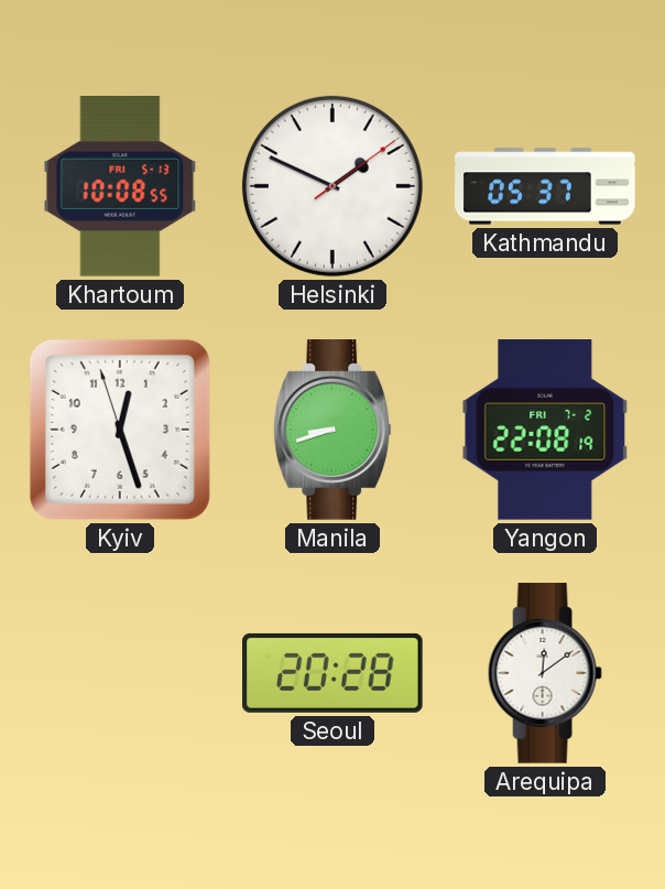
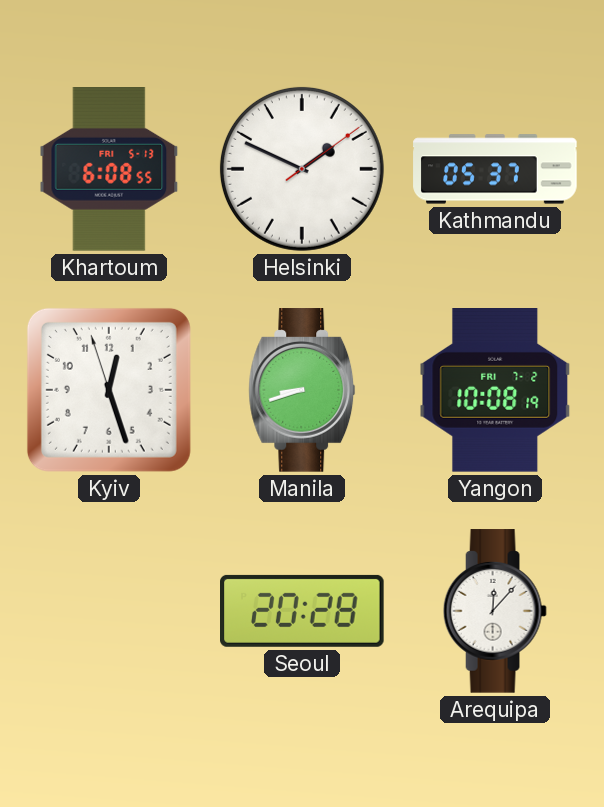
Khartoum: 10:08 -> 6:08 (109, 170)
Yangon: 22:08 -> 10:08 (495, 391)
Arequipa: 12:09 -> 12:07 (495, 611)
